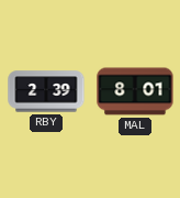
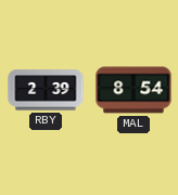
MAL: 8:01 -> 8:54 (133, 90)
